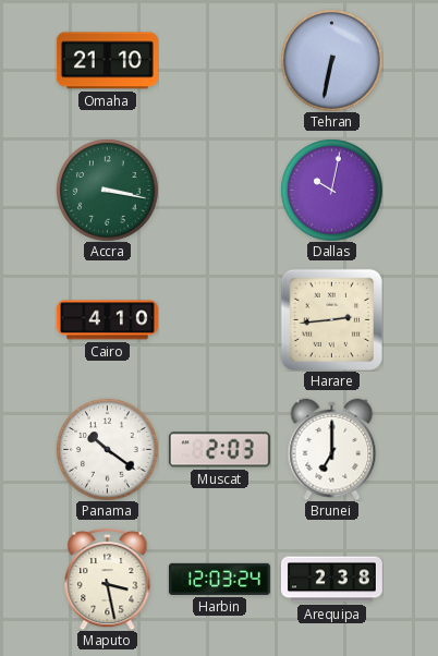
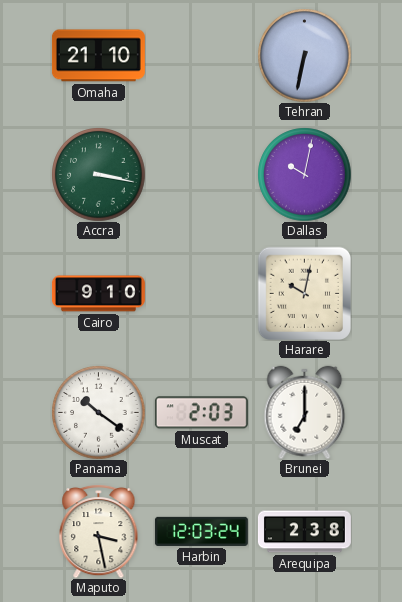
Cairo: 4:10 -> 9:10 (98, 294)
Harare: 2:44 -> 10:02 (304, 293)
